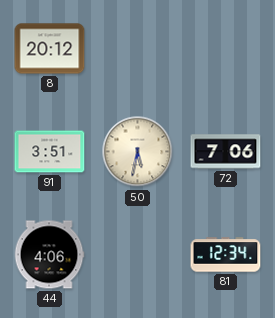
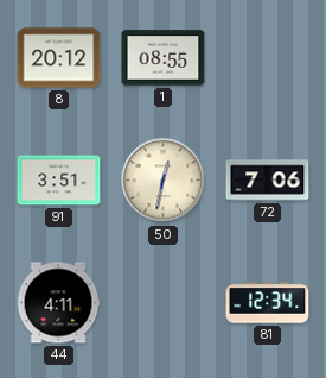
1: none -> 08:55 (164, 58)
50: 5:32 -> 12:32 (164, 181)
44: 4:06 -> 4:11 (58, 303)
